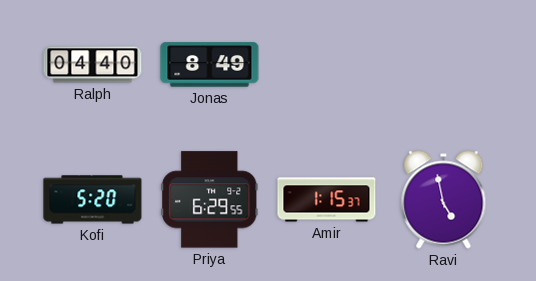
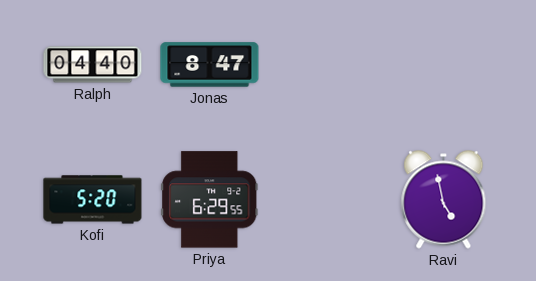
Jonas: 8:49 -> 8:47 (210, 65)
Amir: 1:15 -> none (327, 200)
